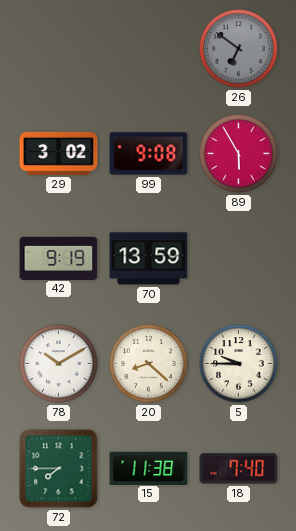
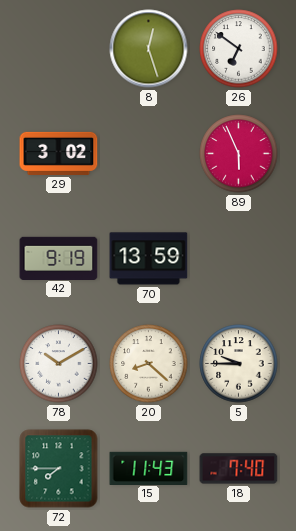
8: none -> 12:27 (149, 49)
26 dial: grey -> white (239, 49)
99: 9:08 -> none (149, 154)
89: 5:55 -> 5:56 (239, 154)
15: 11:38 -> 11:43 (149, 468)
